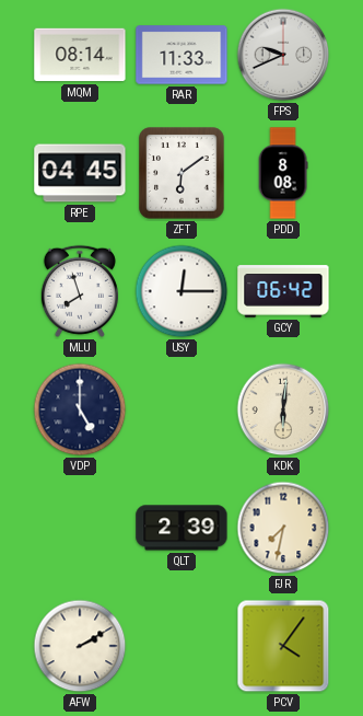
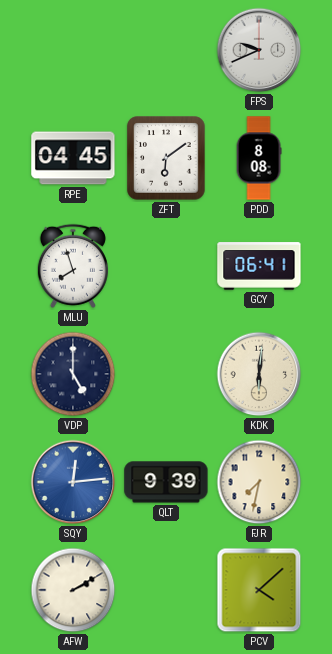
MQM: 08:14 -> none (80, 55)
RAR: 11:33 -> none (181, 55)
USY: 12:15 -> none (181, 291)
GCY: 06:42 -> 06:41 (259, 266)
SQY: none -> 12:14 (73, 482)
QLT: 2:39 -> 9:39 (166, 482)
PCV: 4:06 -> 4:08 (259, 590)
